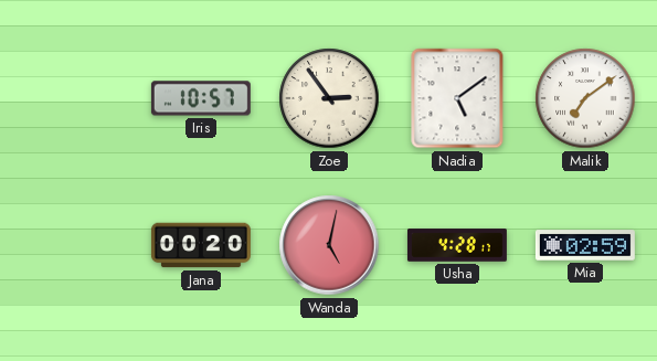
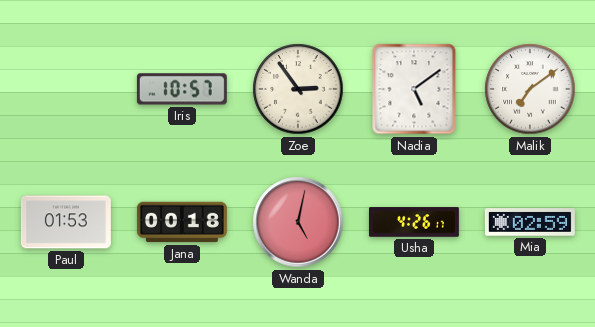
Paul: none -> 01:53 (66, 222)
Jana: 00:20 -> 00:18 (182, 222)
Usha: 4:28 -> 4:26 (414, 222)
